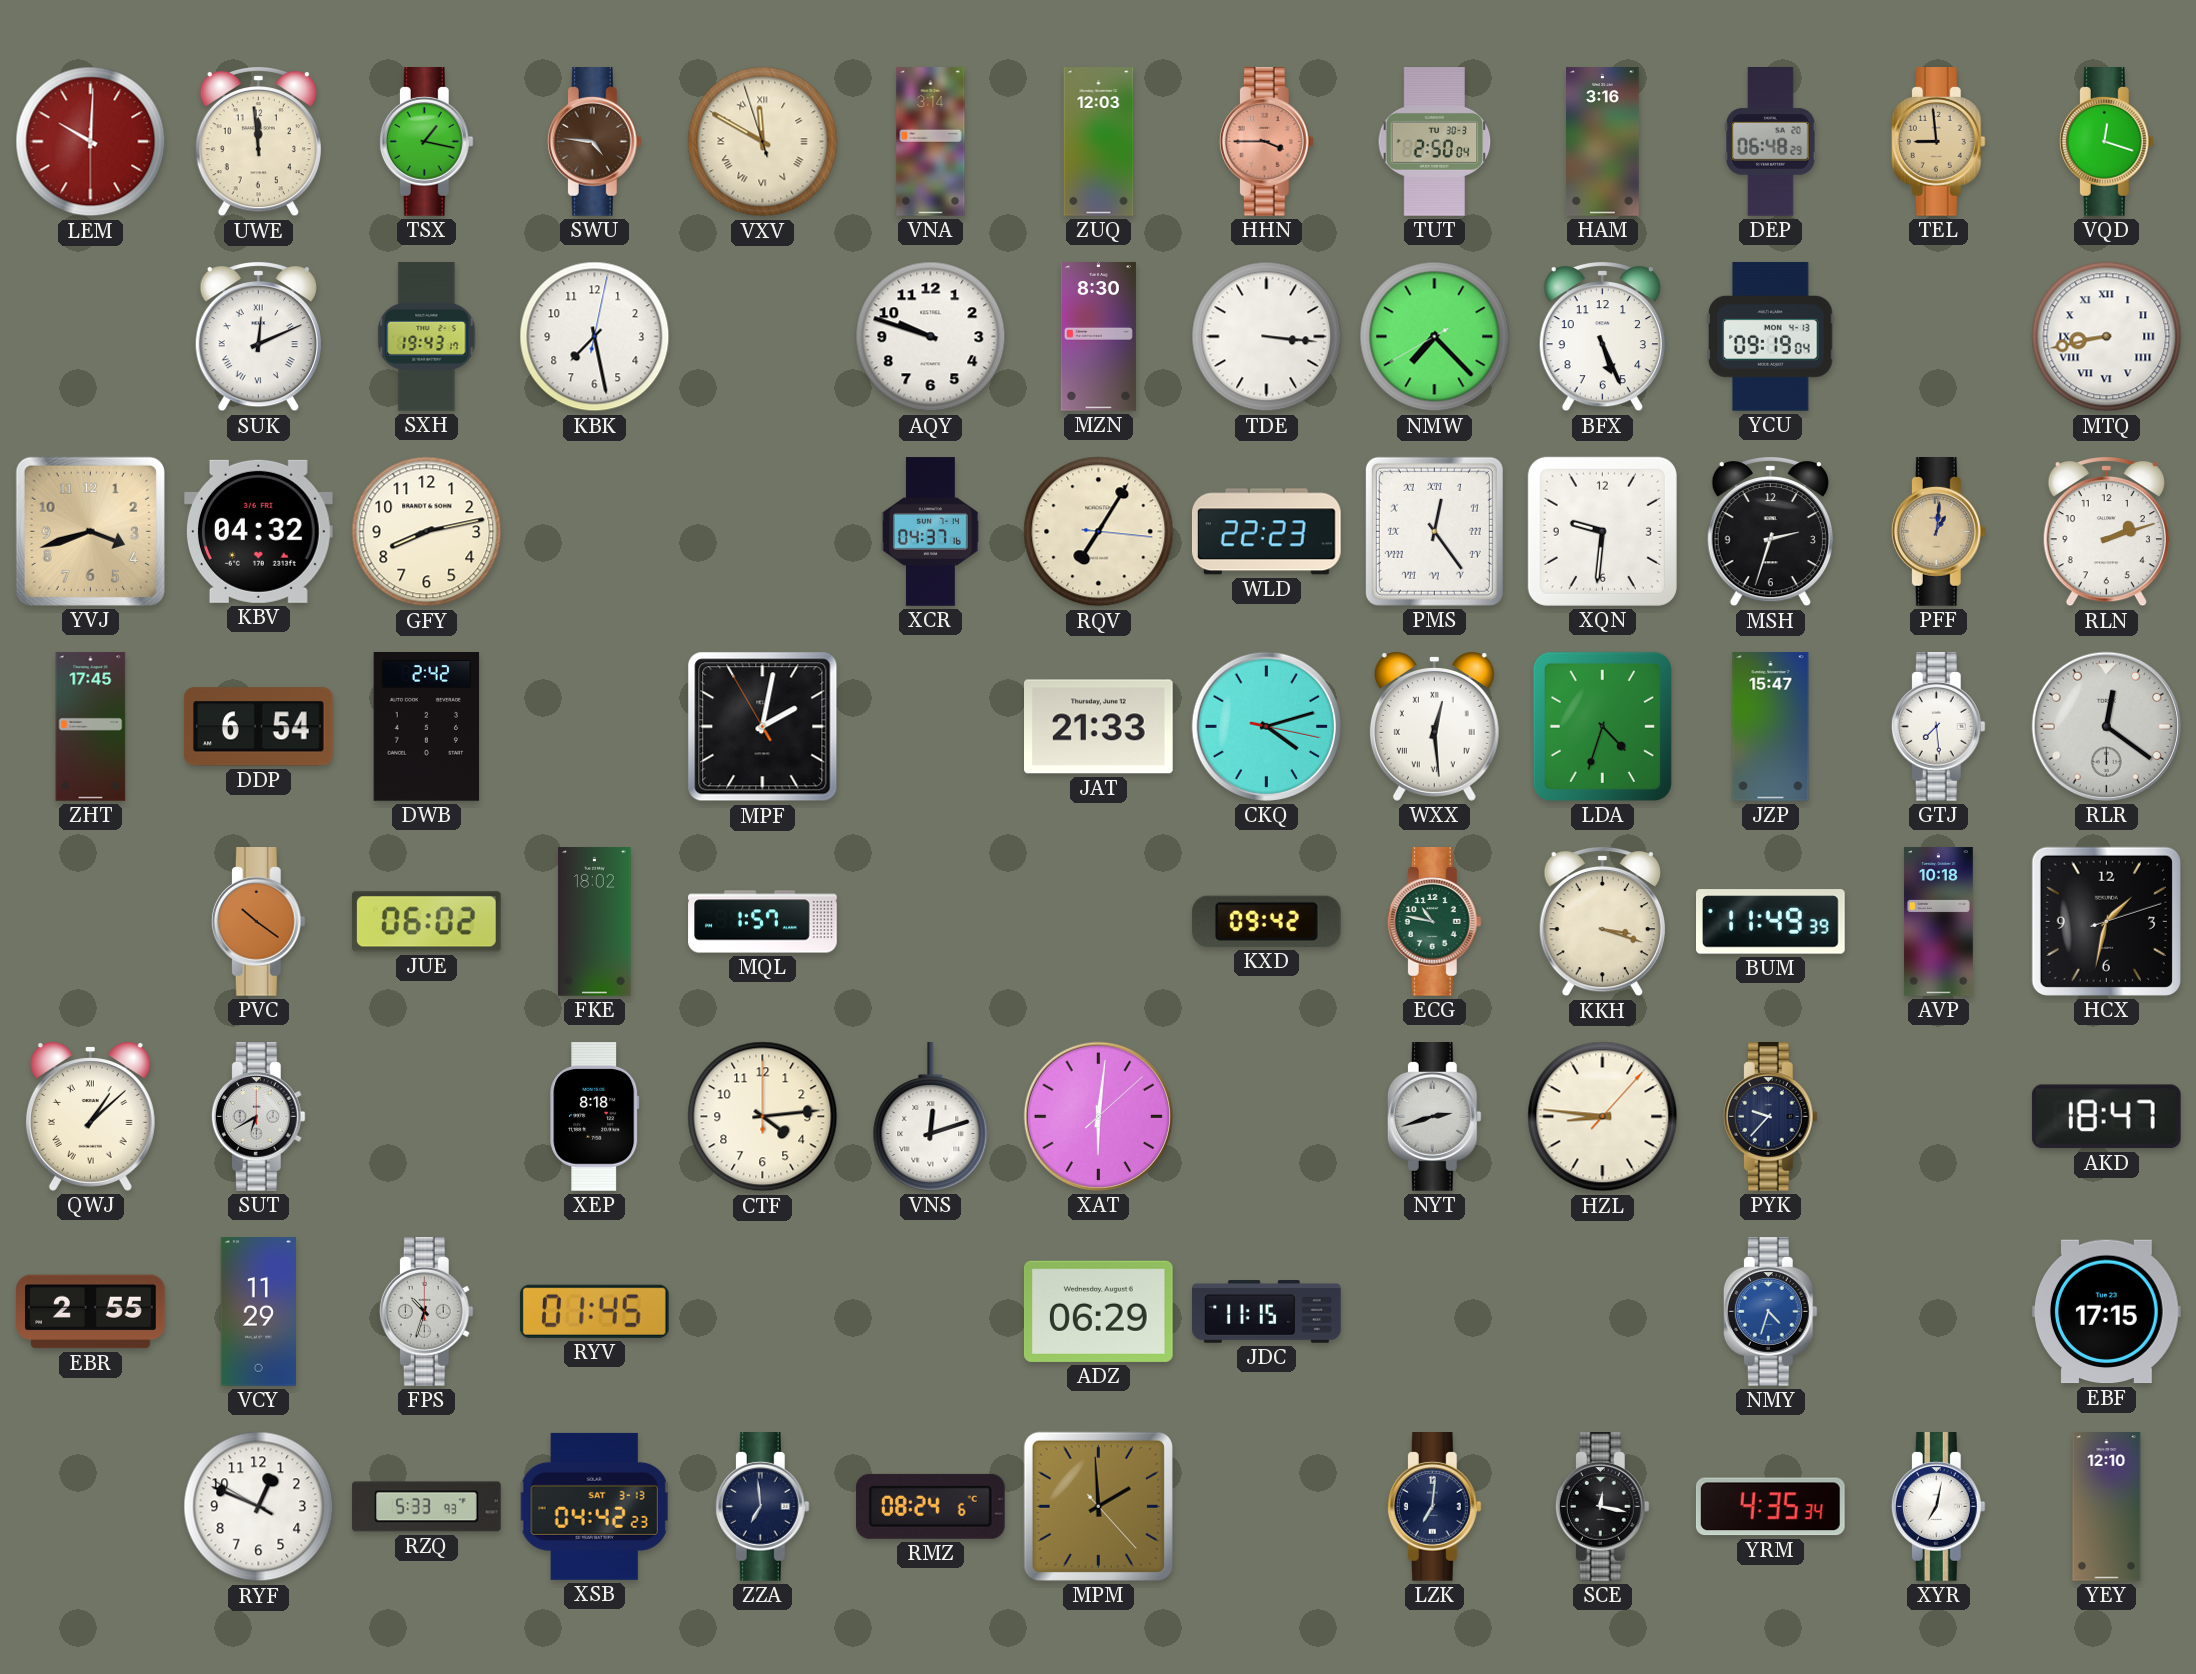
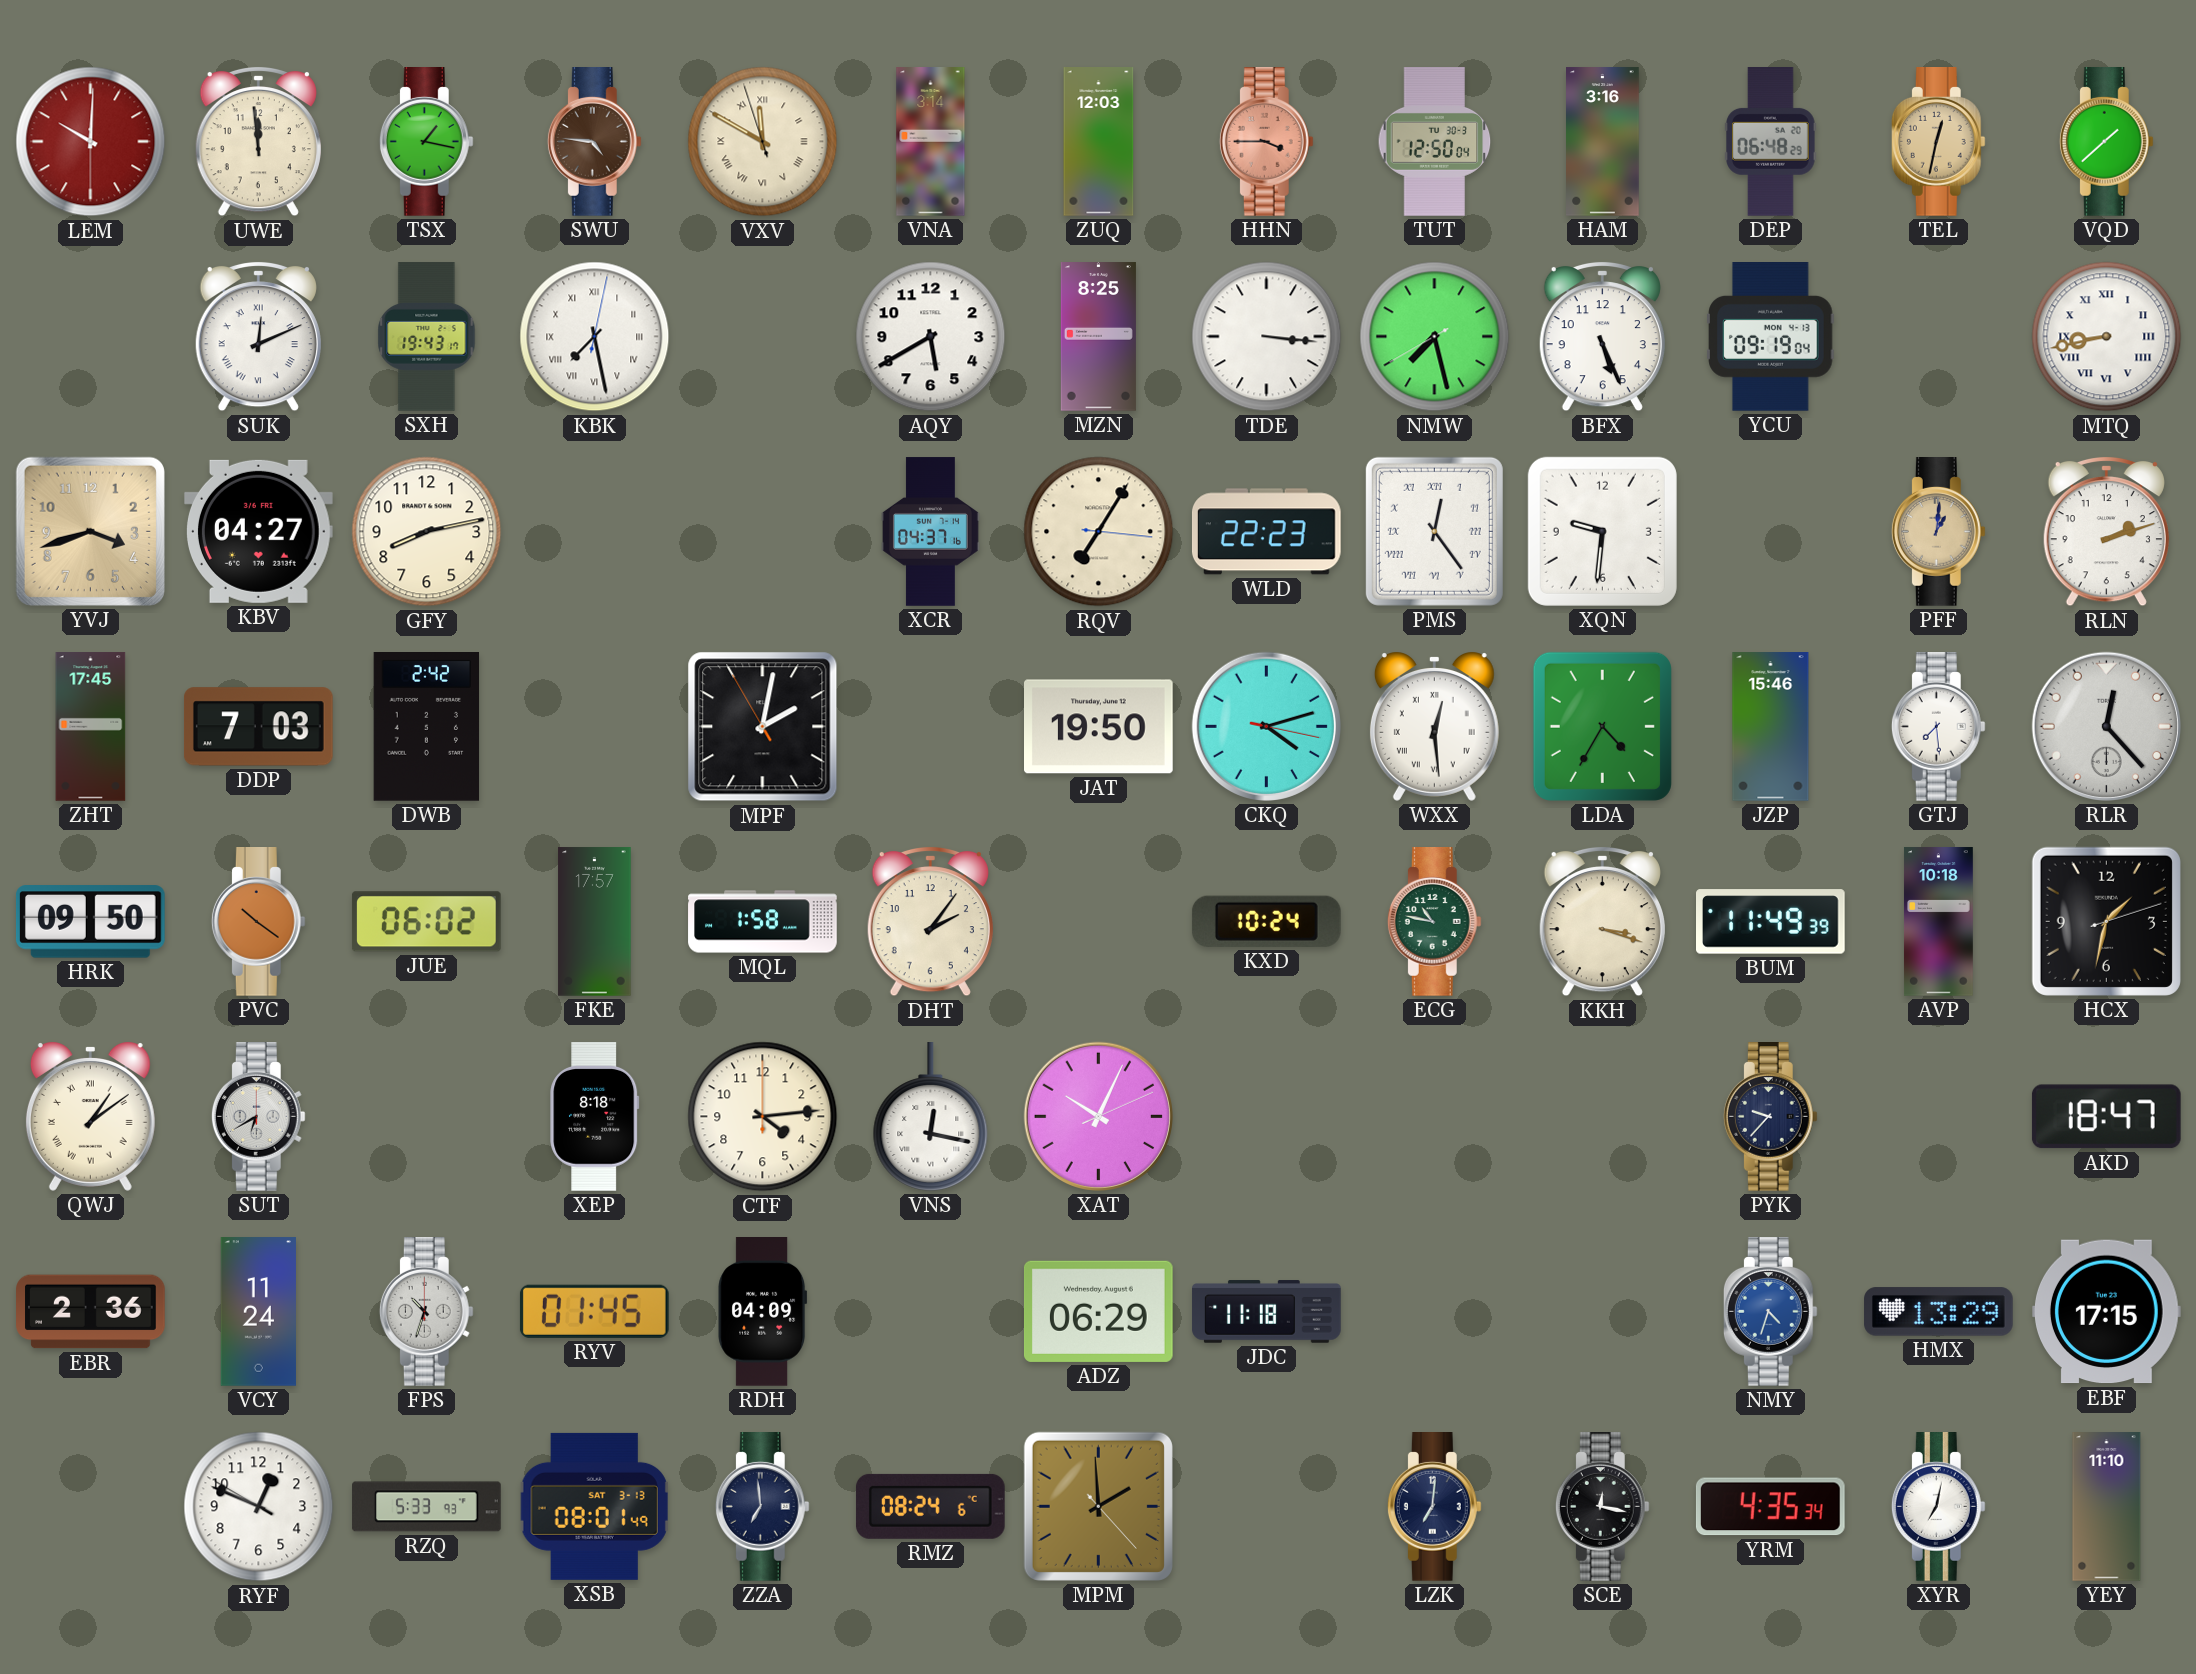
TUT: 2:50 -> 12:50 (1435, 142)
TEL: 8:59 -> 12:32 (1938, 142)
VQD: 12:18 -> 1:38 (2106, 142)
KBK numerals: Arabic -> Roman (595, 337)
AQY: 9:48 -> 5:40 (931, 337)
MZN: 8:30 -> 8:25 (1098, 337)
NMW: 7:22 -> 7:27 (1435, 337)
KBV: 04:32 -> 04:27 (258, 531)
MSH: 2:33 -> none (1770, 531)
DDP: 6:54 -> 7:03 (258, 727)
JAT: 21:33 -> 19:50 (1099, 727)
LDA: 4:33 -> 4:35 (1602, 726)
JZP: 15:47 -> 15:46 (1771, 727)
RLR: 12:21 -> 12:23 (2106, 726)
HRK: none -> 09:50 (90, 922)
FKE: 18:02 -> 17:57 (595, 922)
MQL: 1:57 -> 1:58 (763, 922)
DHT: none -> 2:06 (930, 921)
KXD: 09:42 -> 10:24 (1266, 921)
QWJ: 1:08 -> 1:09 (90, 1116)
VNS: 12:12 -> 12:17 (931, 1117)
XAT: 6:01 -> 10:04 (1098, 1116)
NYT: 2:42 -> none (1434, 1117)
HZL: 8:46 -> none (1603, 1117)
EBR: 2:55 -> 2:36 (91, 1312)
VCY: 11:29 -> 11:24 (258, 1312)
RDH: none -> 04:09 (763, 1312)
JDC: 11:15 -> 11:18 (1267, 1312)
HMX: none -> 13:29 (1939, 1312)
XSB: 04:42 -> 08:01 (594, 1506)
YEY: 12:10 -> 11:10 (2107, 1507)
